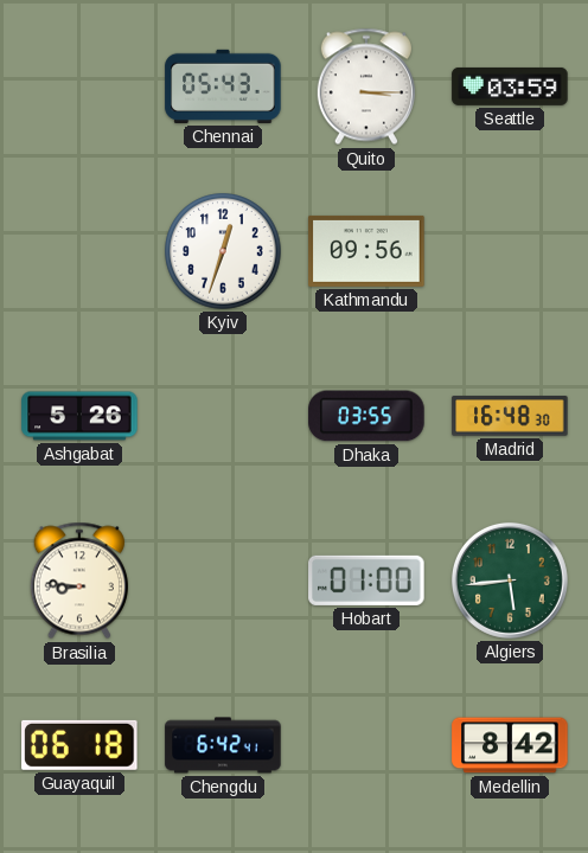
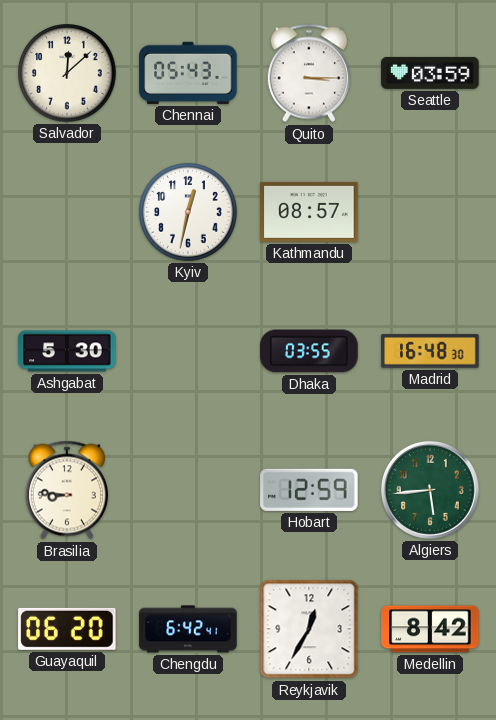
Salvador: none -> 12:08 (67, 73)
Kyiv: 12:33 -> 12:32 (188, 212)
Kathmandu: 09:56 -> 08:57 (309, 212)
Ashgabat: 5:26 -> 5:30 (67, 351)
Hobart: 01:00 -> 12:59 (309, 490)
Guayaquil: 06:18 -> 06:20 (67, 629)
Reykjavik: none -> 12:35 (309, 629)
